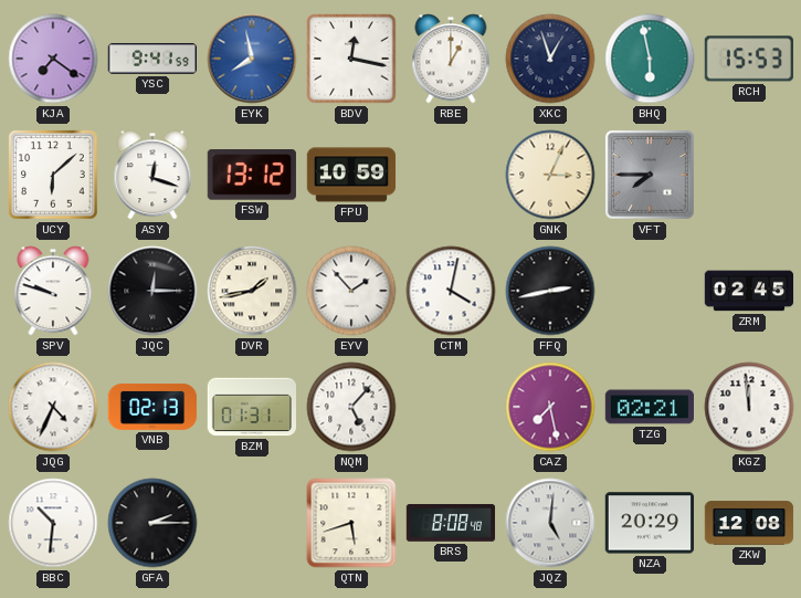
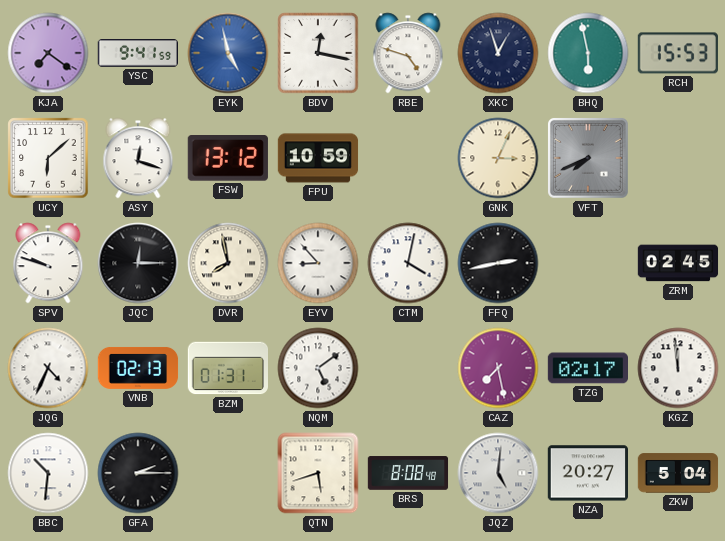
EYK: 7:58 -> 4:58 (228, 53)
RBE: 1:00 -> 4:48 (408, 53)
VFT: 7:45 -> 7:41 (588, 158)
DVR: 1:43 -> 7:58 (228, 263)
EYV: 1:53 -> 8:53 (318, 263)
NQM: 5:07 -> 5:09 (318, 368)
TZG: 02:21 -> 02:17 (588, 368)
NZA: 20:29 -> 20:27 (587, 473)
ZKW: 12:08 -> 5:04 (678, 473)
